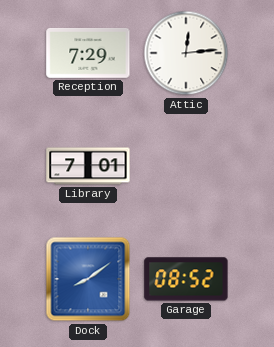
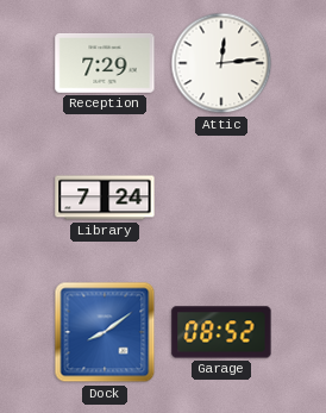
Library: 7:01 -> 7:24 (105, 198)
